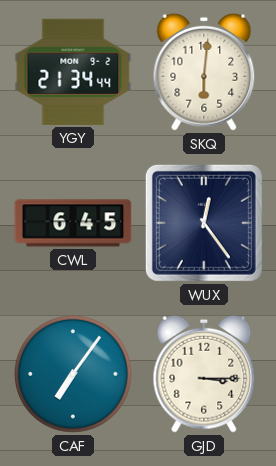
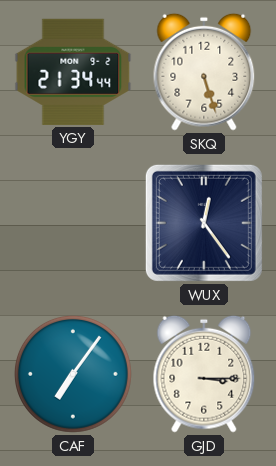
SKQ: 6:01 -> 5:27 (204, 72)
CWL: 6:45 -> none (73, 223)
